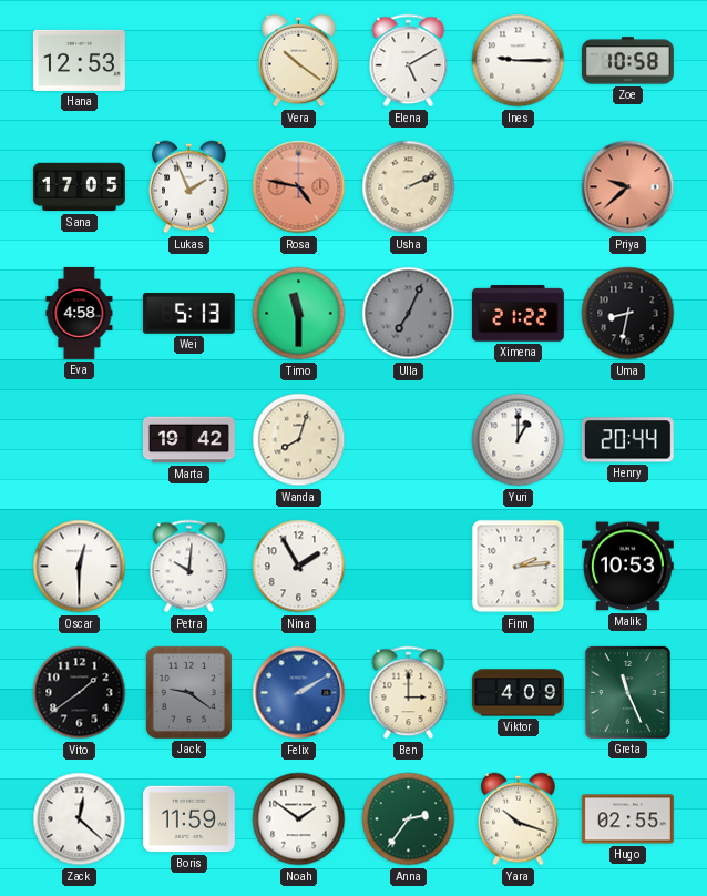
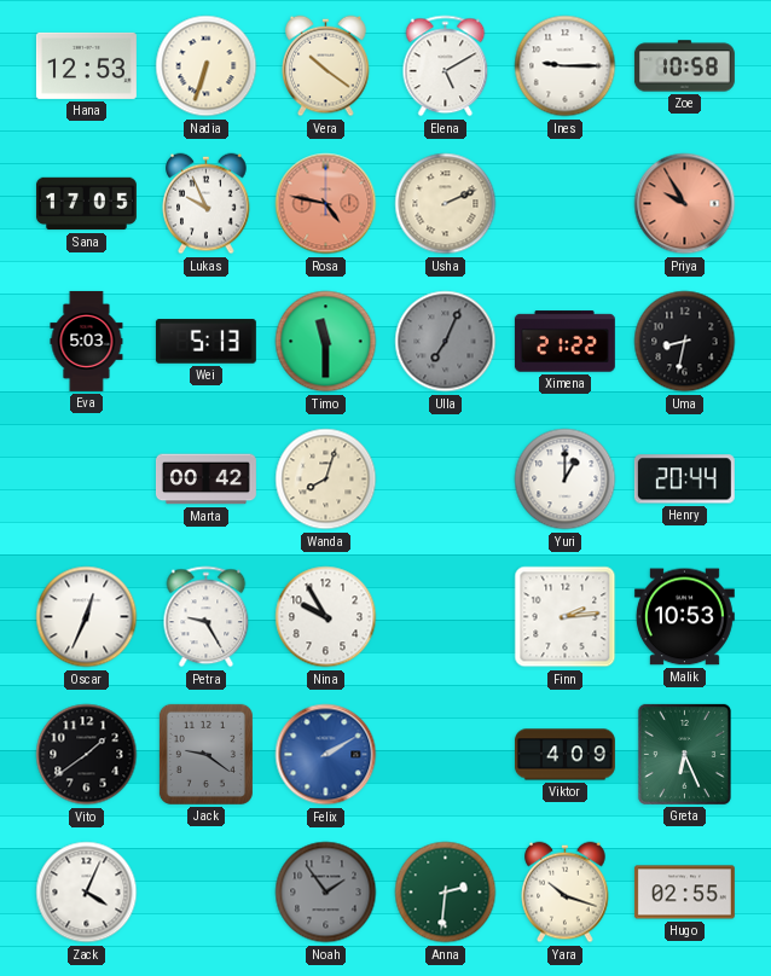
Nadia: none -> 6:33 (207, 66)
Lukas: 1:56 -> 9:56 (207, 204)
Priya: 9:38 -> 9:55 (685, 204)
Eva: 4:58 -> 5:03 (87, 341)
Marta: 19:42 -> 00:42 (205, 480)
Oscar: 12:30 -> 12:34 (87, 617)
Petra: 10:01 -> 9:25 (207, 617)
Nina: 1:55 -> 9:55 (326, 617)
Ben: 3:00 -> none (409, 693)
Greta: 11:26 -> 6:26 (684, 754)
Zack: 12:22 -> 4:04 (87, 893)
Boris: 11:59 -> none (188, 819)
Noah: 1:51 -> 1:54 (326, 893)
Noah dial: white -> grey (326, 893)
Anna: 2:36 -> 2:31 (446, 893)
